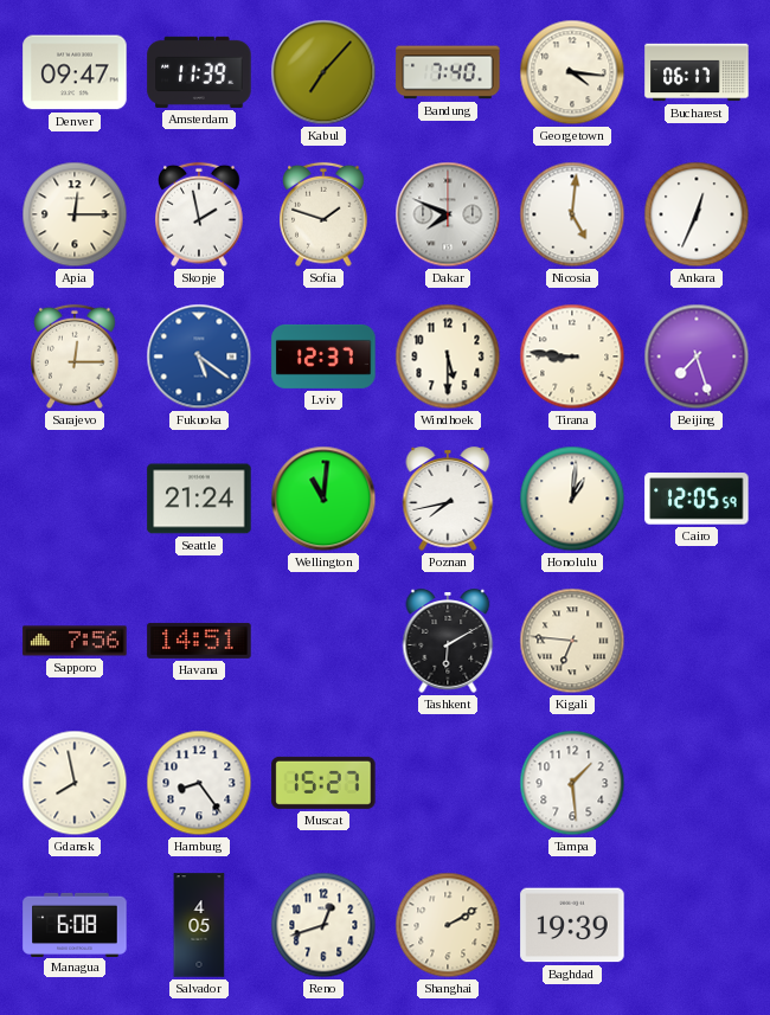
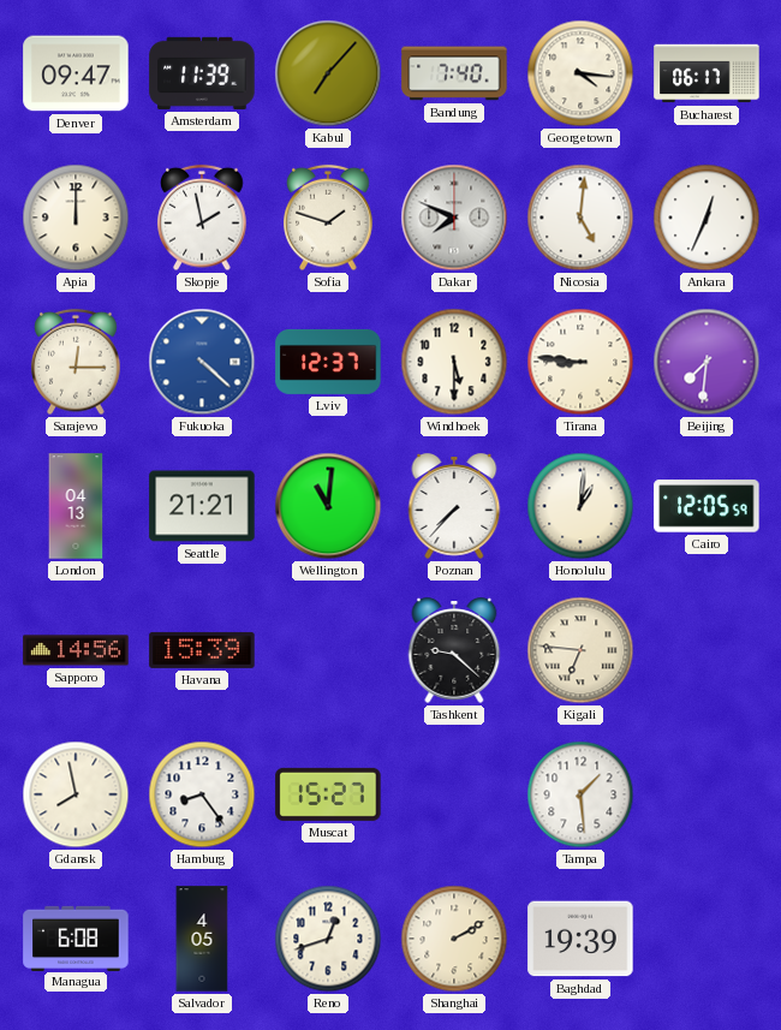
Apia: 12:15 -> 12:00 (76, 218)
Fukuoka: 5:21 -> 4:22 (202, 362)
Beijing: 7:27 -> 7:31 (707, 362)
London: none -> 04:13 (76, 506)
Seattle: 21:24 -> 21:21 (202, 506)
Poznan: 7:43 -> 7:37 (454, 506)
Sapporo: 7:56 -> 14:56 (76, 650)
Havana: 14:51 -> 15:39 (202, 650)
Tashkent: 6:10 -> 9:22 (454, 650)
